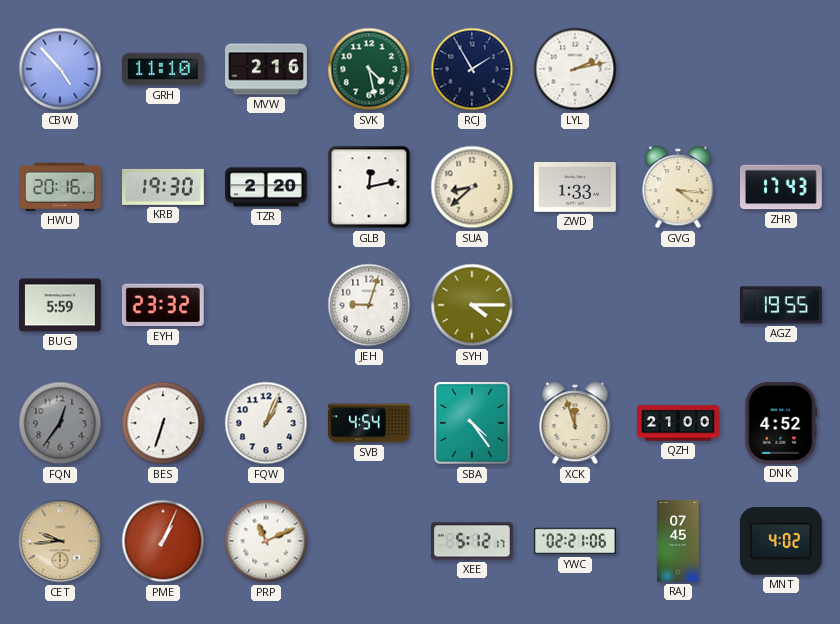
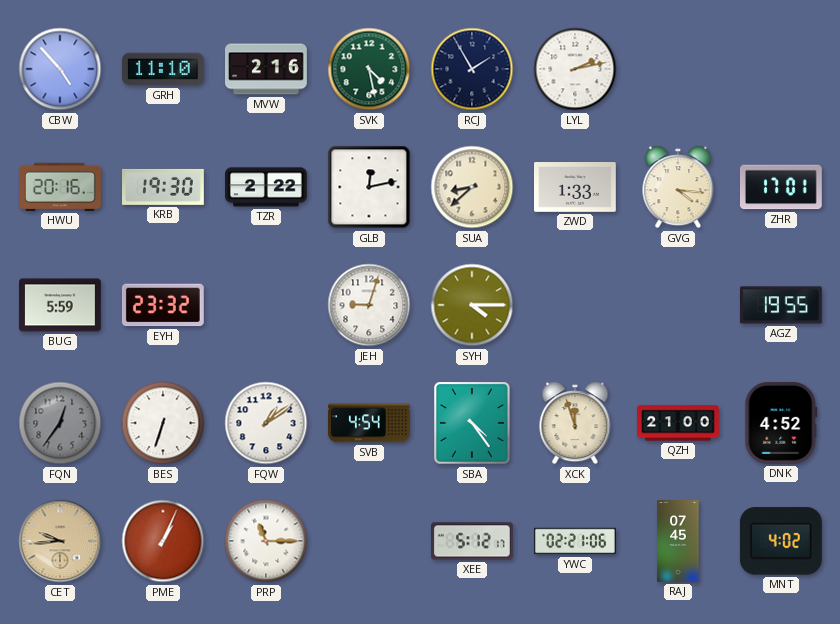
TZR: 2:20 -> 2:22 (267, 187)
ZHR: 17:43 -> 17:01 (781, 187)
FQW: 1:04 -> 1:09 (266, 423)
PRP: 11:11 -> 11:15 (266, 541)
